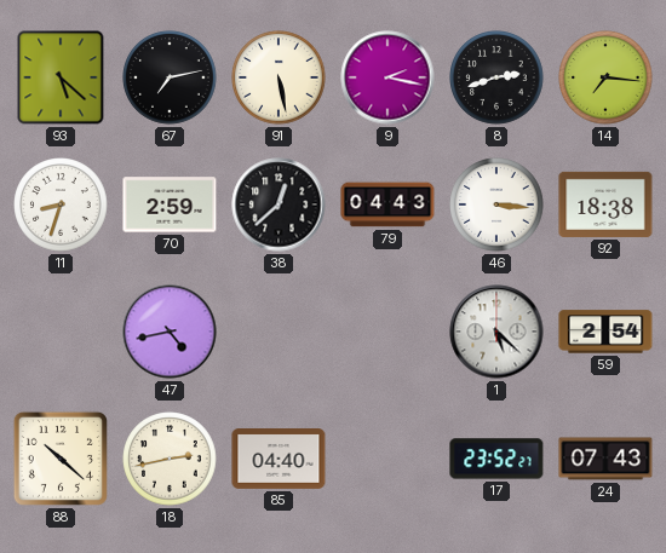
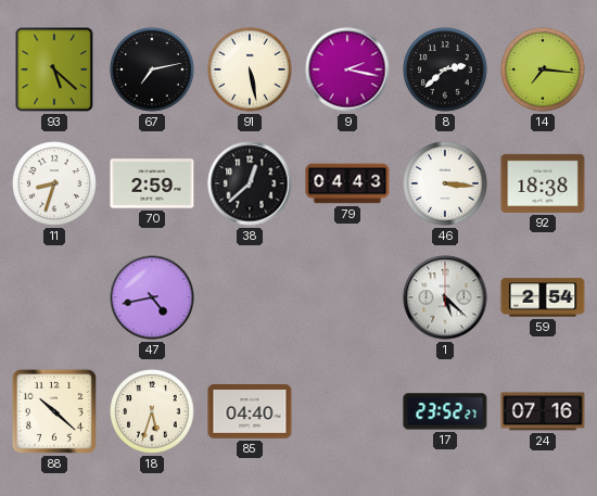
8: 2:42 -> 2:38 (445, 69)
18: 2:43 -> 5:33 (152, 411)
24: 07:43 -> 07:16 (543, 411)
